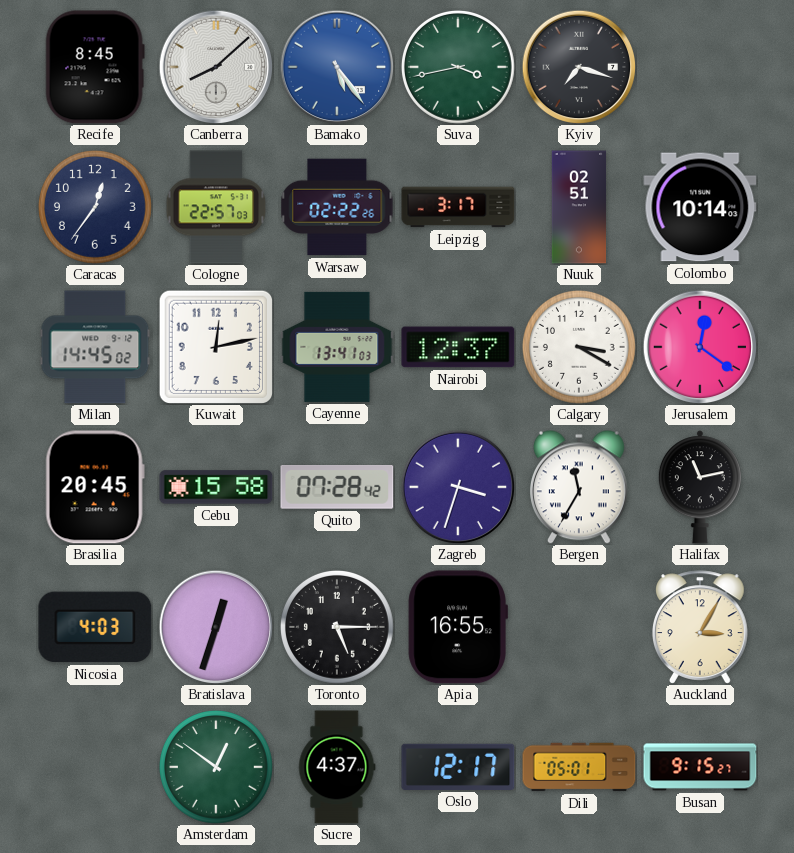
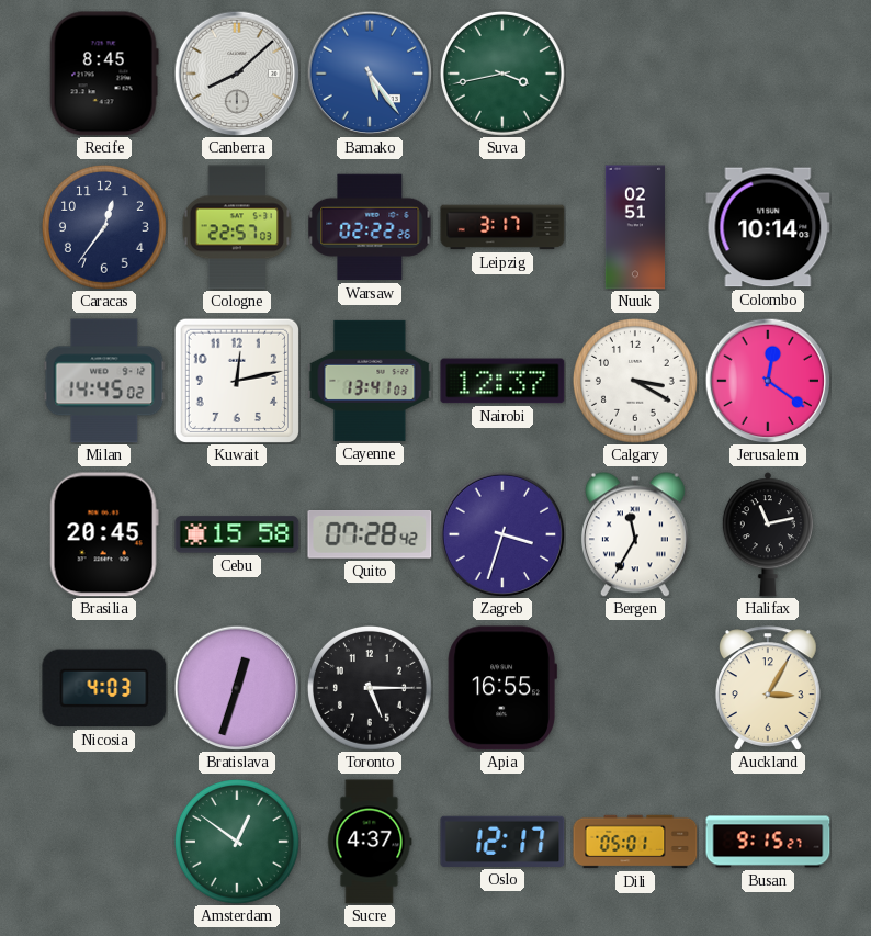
Kyiv: 7:18 -> none (579, 67)
